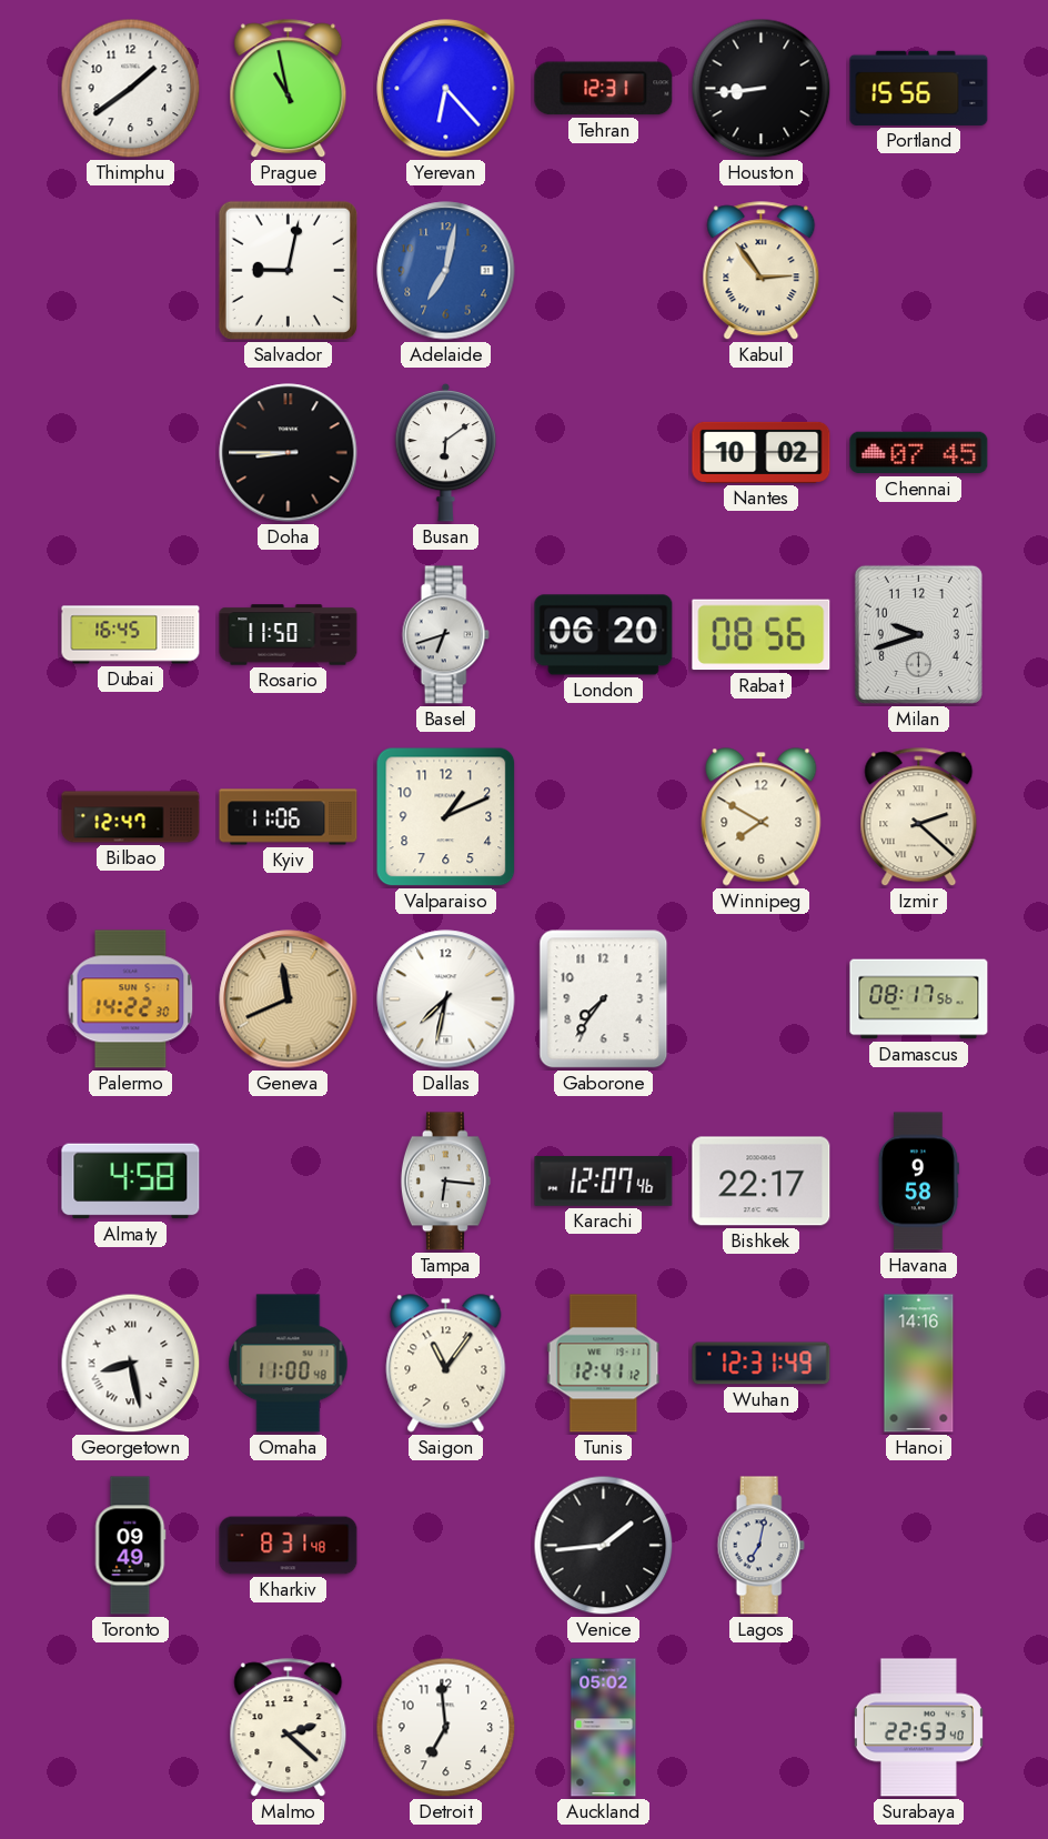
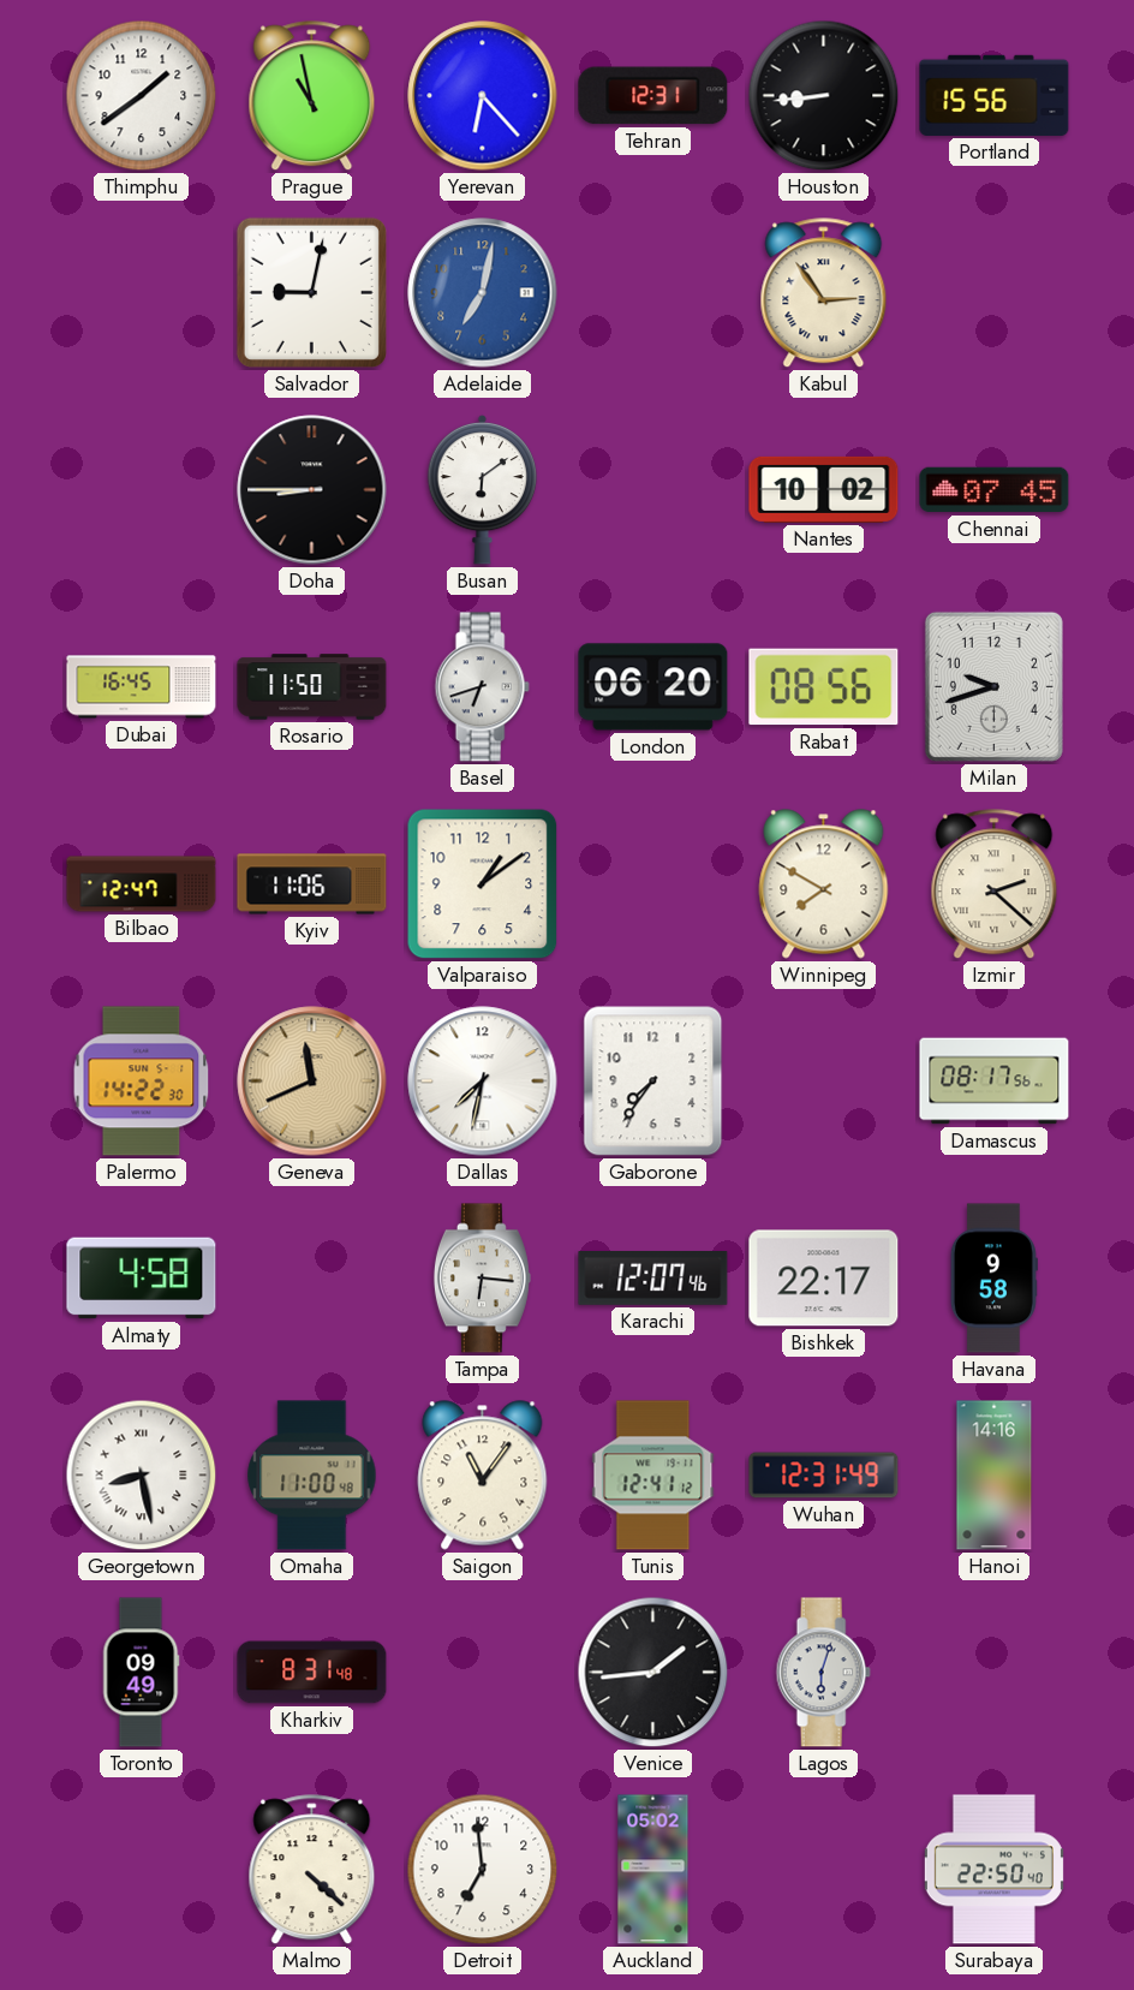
Valparaiso: 1:11 -> 1:09 (483, 884)
Lagos: 7:02 -> 6:03 (823, 1673)
Malmo: 2:22 -> 4:22 (312, 1870)
Surabaya: 22:53 -> 22:50 (993, 1870)
